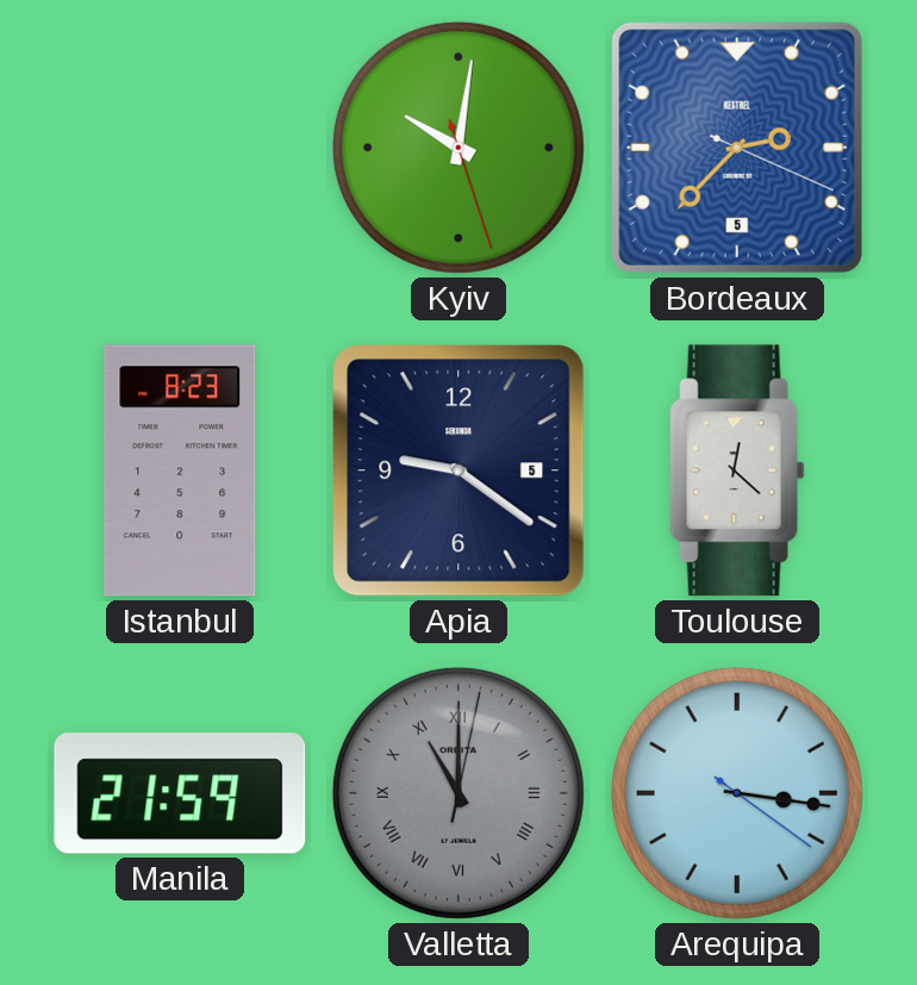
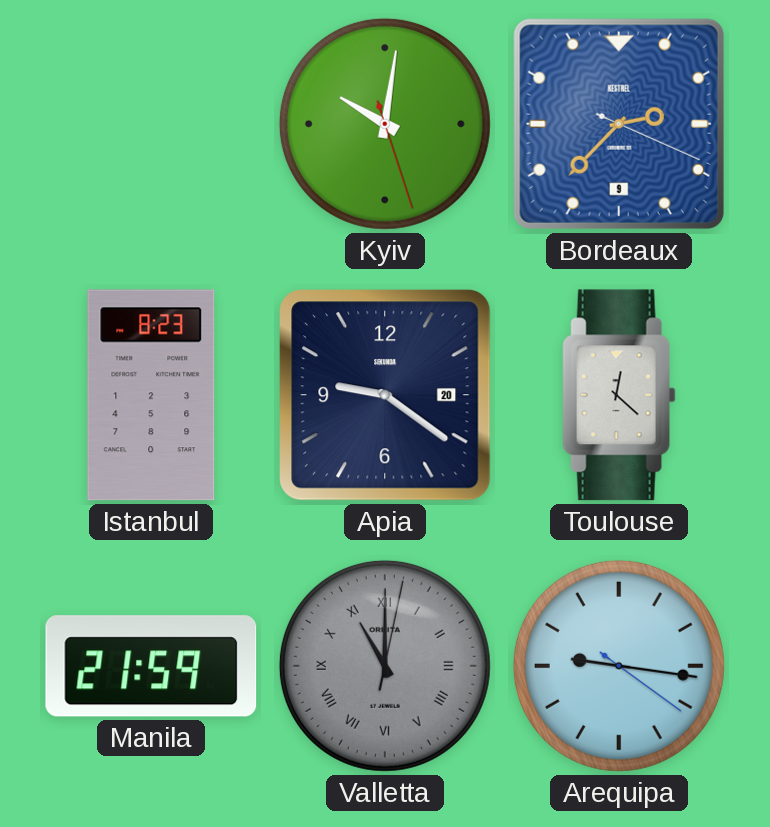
Bordeaux date: 5 -> 9 (619, 124)
Apia date: 5 -> 20 (385, 395)
Arequipa: 3:16 -> 9:16 (619, 666)
